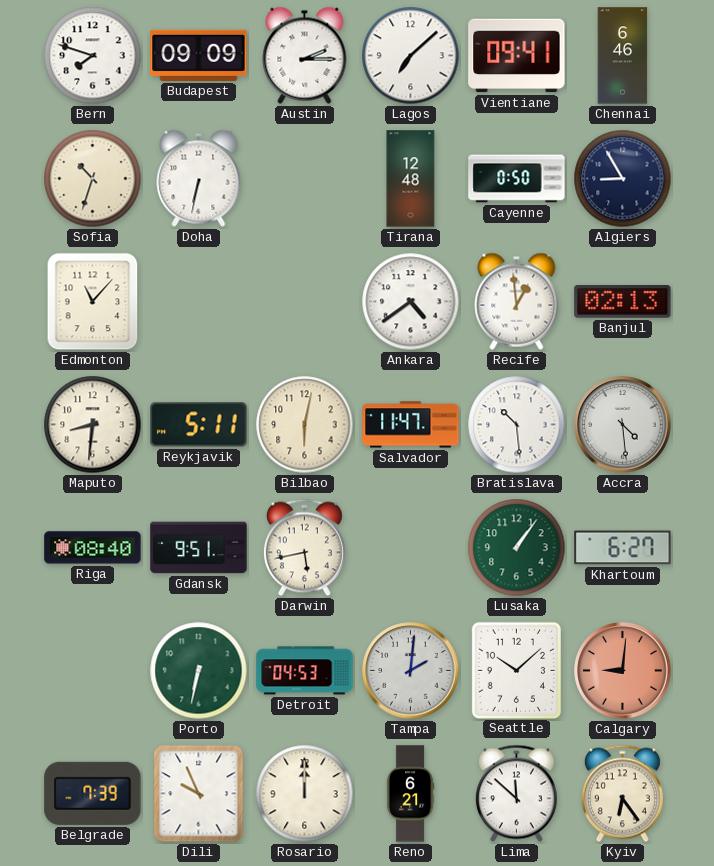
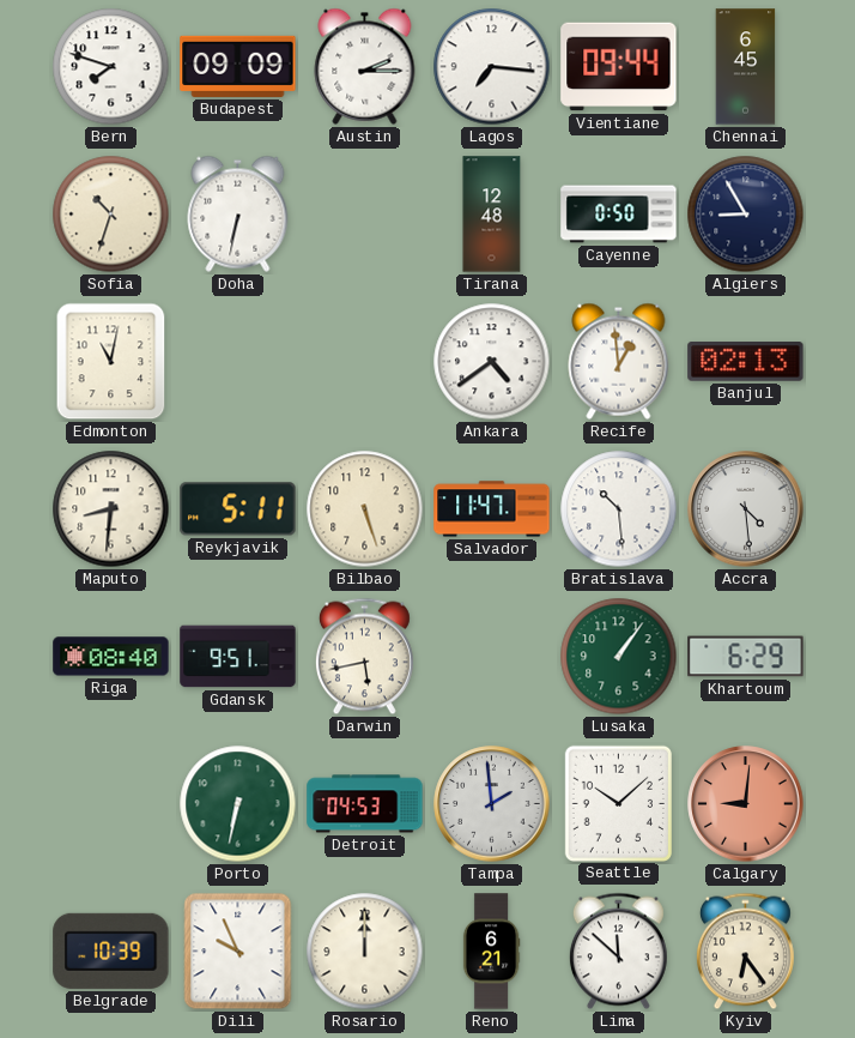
Lagos: 7:08 -> 7:16 (492, 67)
Vientiane: 09:41 -> 09:44 (619, 67)
Chennai: 6:46 -> 6:45 (746, 67)
Edmonton: 11:07 -> 11:02 (111, 362)
Bilbao: 6:02 -> 5:27 (365, 509)
Khartoum: 6:27 -> 6:29 (746, 657)
Tampa: 2:01 -> 1:59 (492, 804)
Belgrade: 7:39 -> 10:39 (111, 951)
